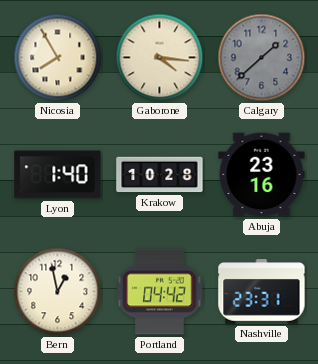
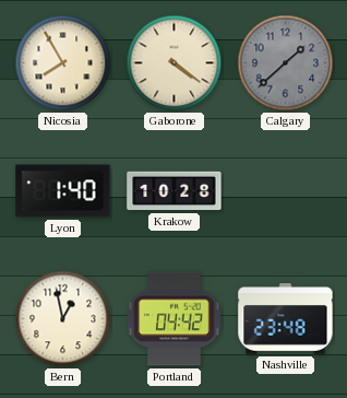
Gaborone: 4:16 -> 4:21 (175, 63)
Abuja: 23:16 -> none (262, 175)
Nashville: 23:31 -> 23:48 (286, 319)
